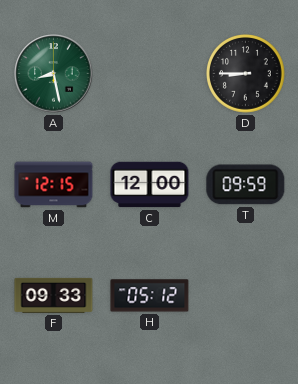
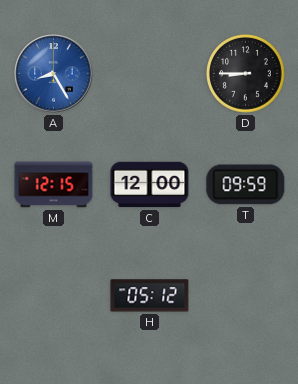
A: 8:28 -> 8:25 (54, 74)
A dial: green -> blue (54, 74)
F: 09:33 -> none (54, 295)
